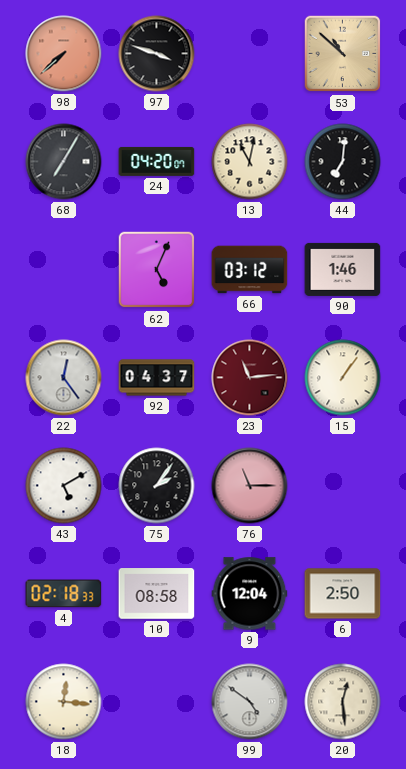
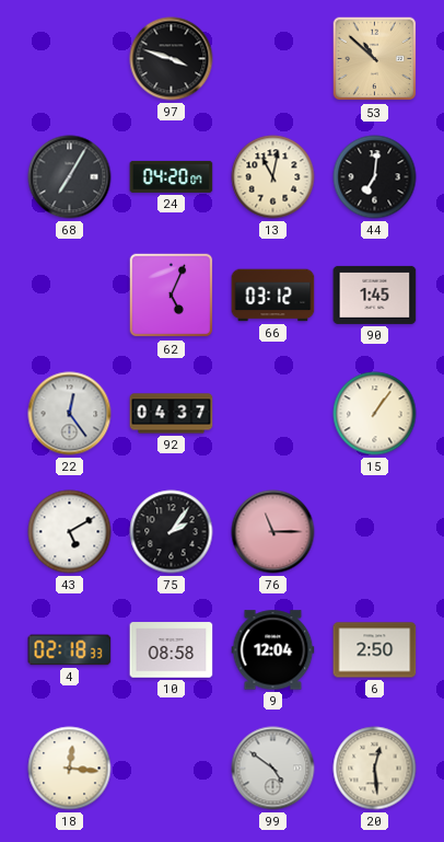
98: 7:38 -> none (64, 54)
90: 1:46 -> 1:45 (375, 295)
23: 11:14 -> none (250, 378)
